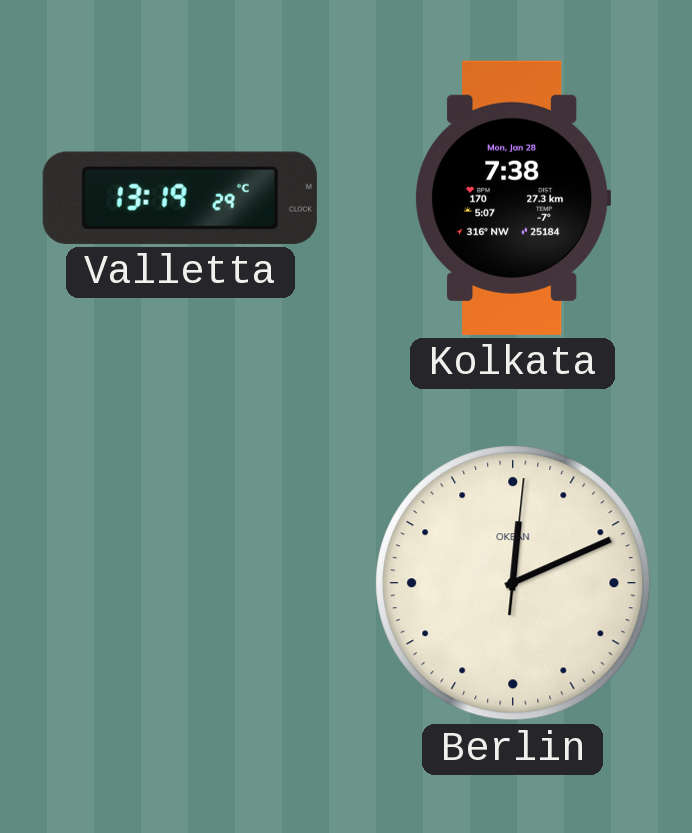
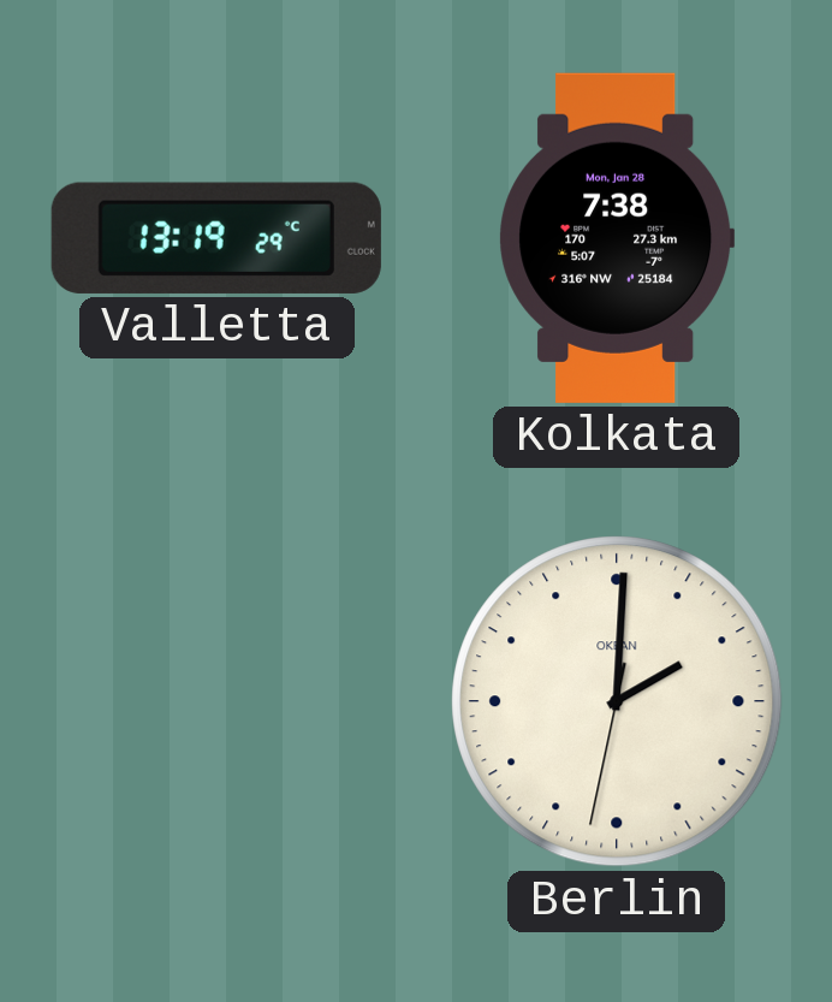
Berlin: 12:11 -> 2:00 (617, 701)
